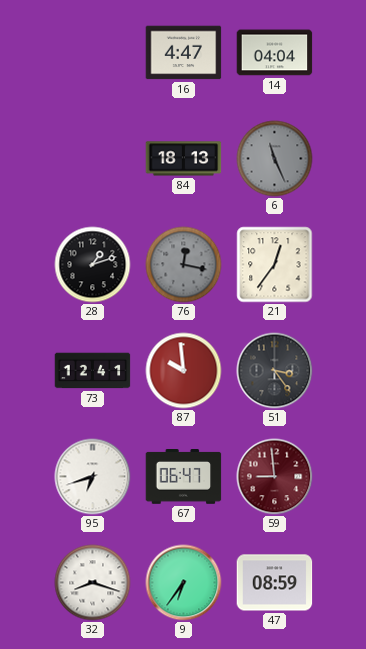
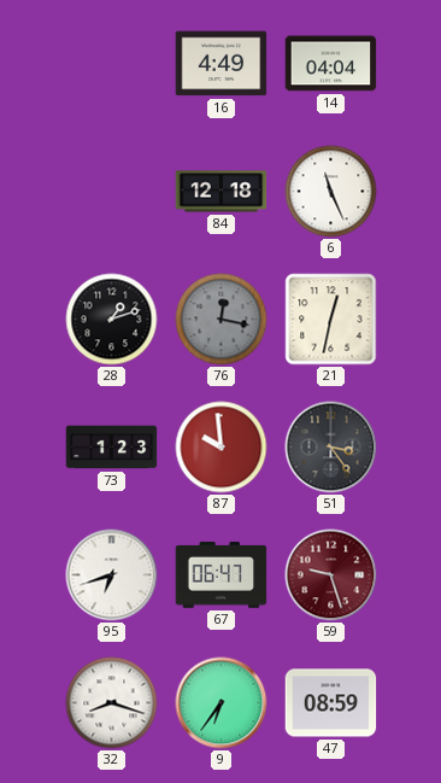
16: 4:47 -> 4:49 (222, 64)
84: 18:13 -> 12:18 (222, 192)
6 dial: grey -> white (331, 192)
21: 12:36 -> 12:32 (331, 320)
73: 12:41 -> 1:23 (112, 448)
59: 8:59 -> 9:27 (331, 575)
